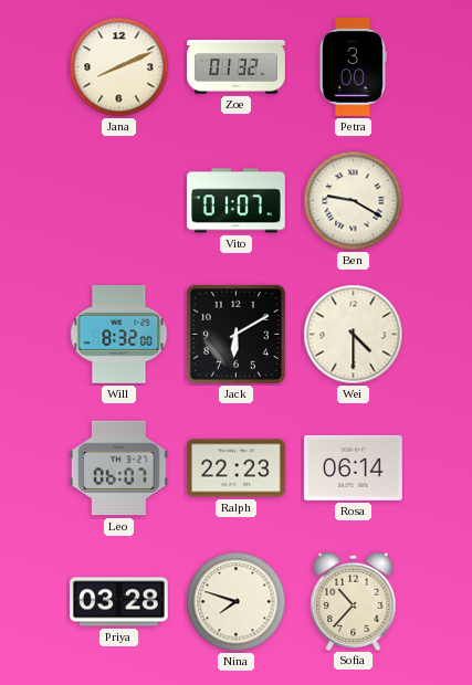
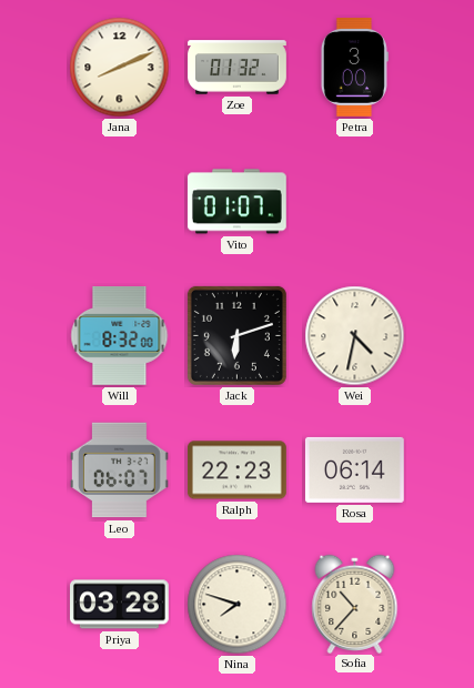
Ben: 9:20 -> none (354, 201)
Jack: 6:10 -> 6:12 (236, 335)
Wei: 4:30 -> 4:32 (355, 336)
